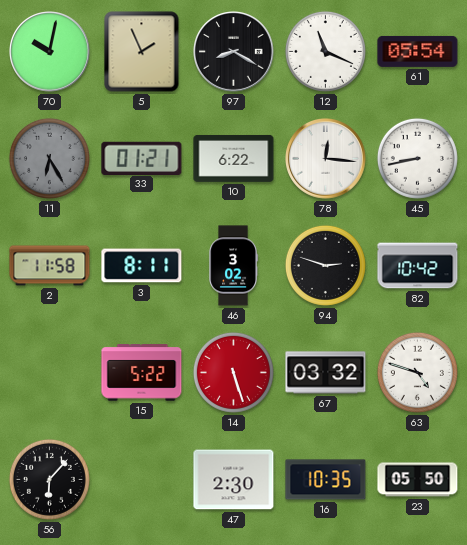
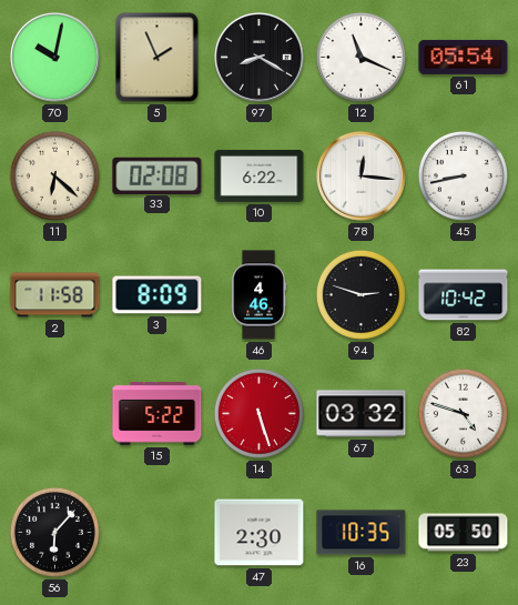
11: 6:25 -> 6:22 (54, 175)
11 dial: grey -> cream (54, 175)
33: 01:21 -> 02:08 (158, 175)
3: 8:11 -> 8:09 (158, 295)
46: 3:02 -> 4:46 (258, 295)
